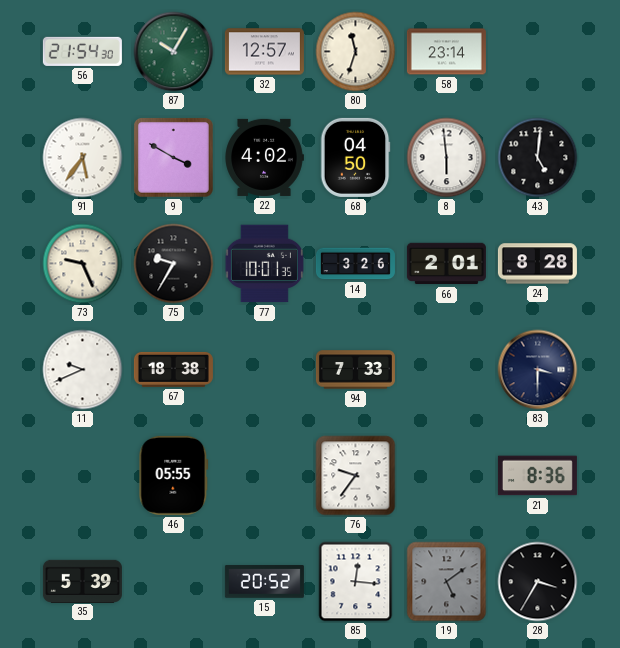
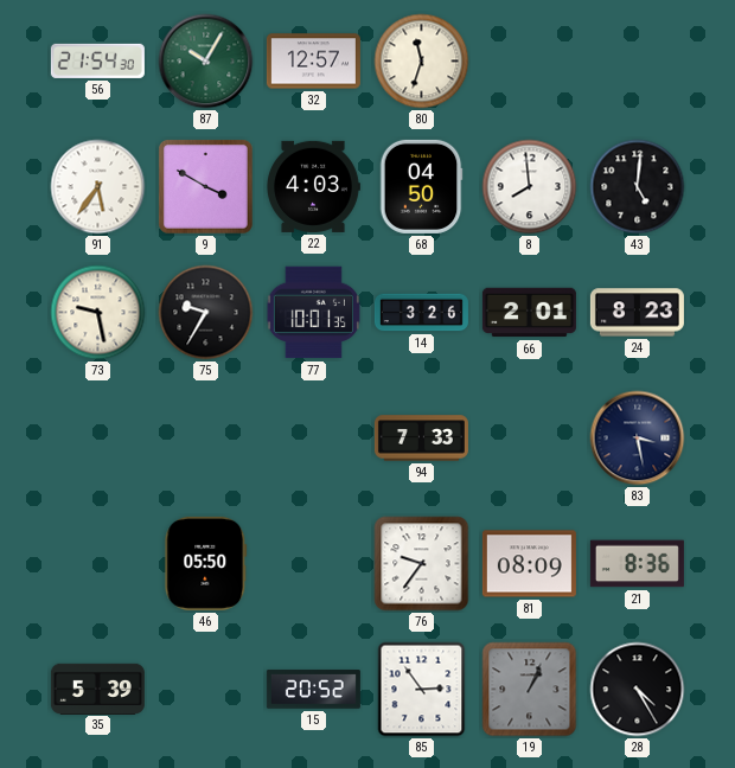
58: 23:14 -> none (446, 52)
22: 4:02 -> 4:03 (313, 186)
8: 5:59 -> 7:59 (530, 187)
73: 9:26 -> 9:28 (98, 313)
24: 8:28 -> 8:23 (637, 313)
11: 9:41 -> none (83, 370)
67: 18:38 -> none (173, 369)
83: 3:30 -> 3:28 (638, 439)
46: 05:55 -> 05:50 (206, 563)
81: none -> 08:09 (529, 564)
85: 12:16 -> 2:54 (422, 690)
19: 5:09 -> 1:04 (530, 690)
28: 3:35 -> 4:25 (638, 690)
